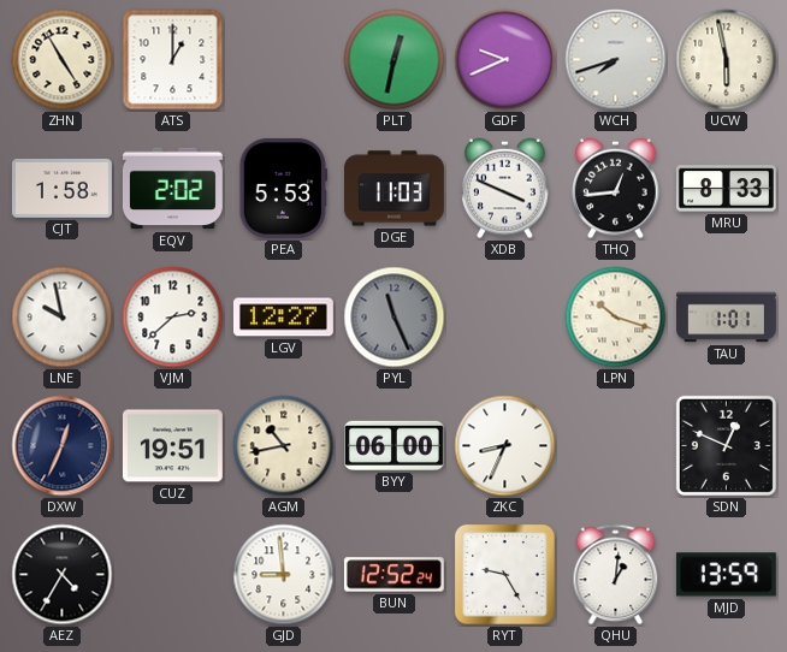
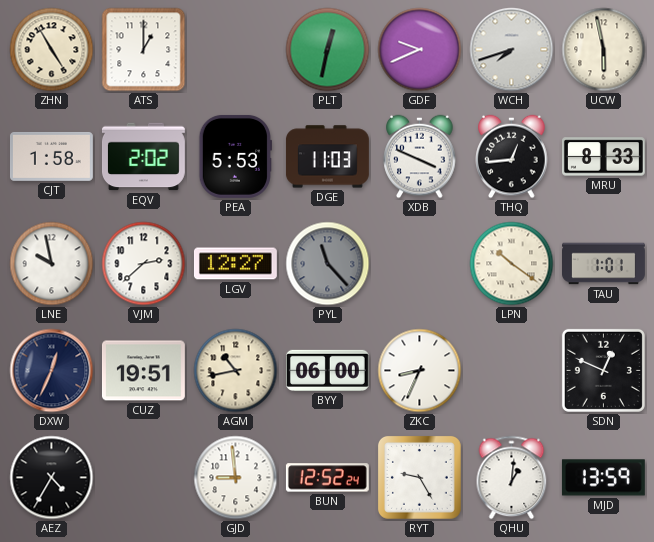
PYL: 11:26 -> 11:23 (328, 264)
LPN: 10:18 -> 10:21 (512, 264)
